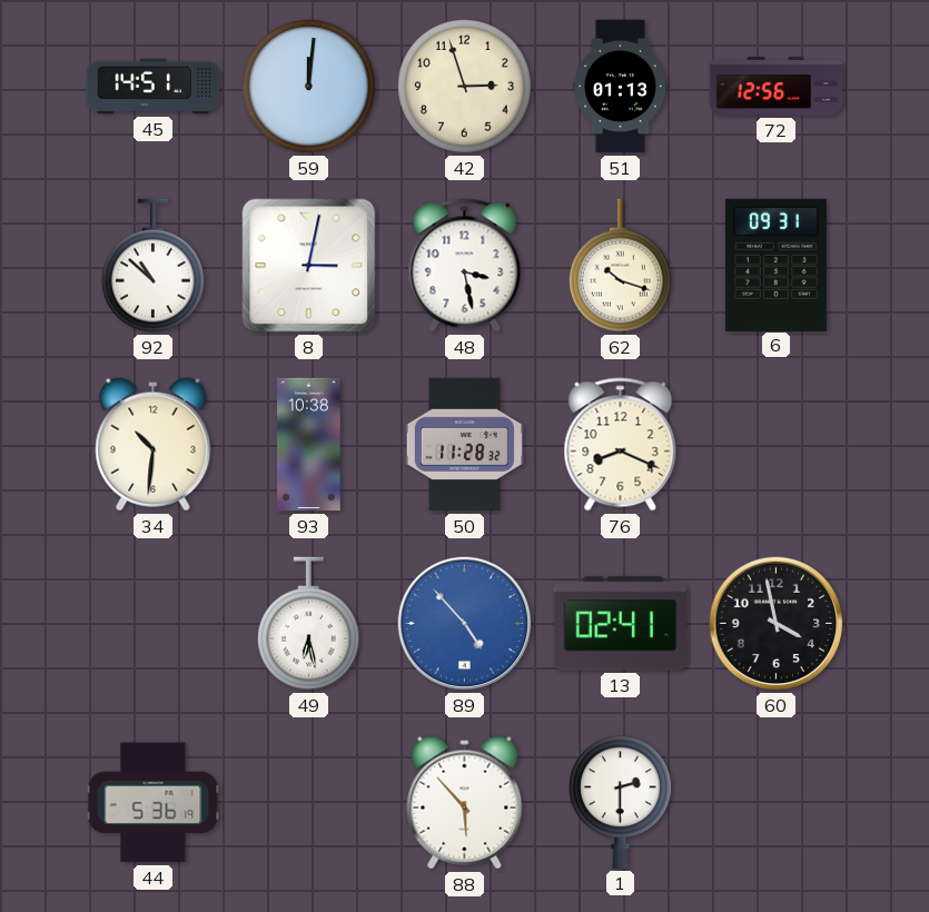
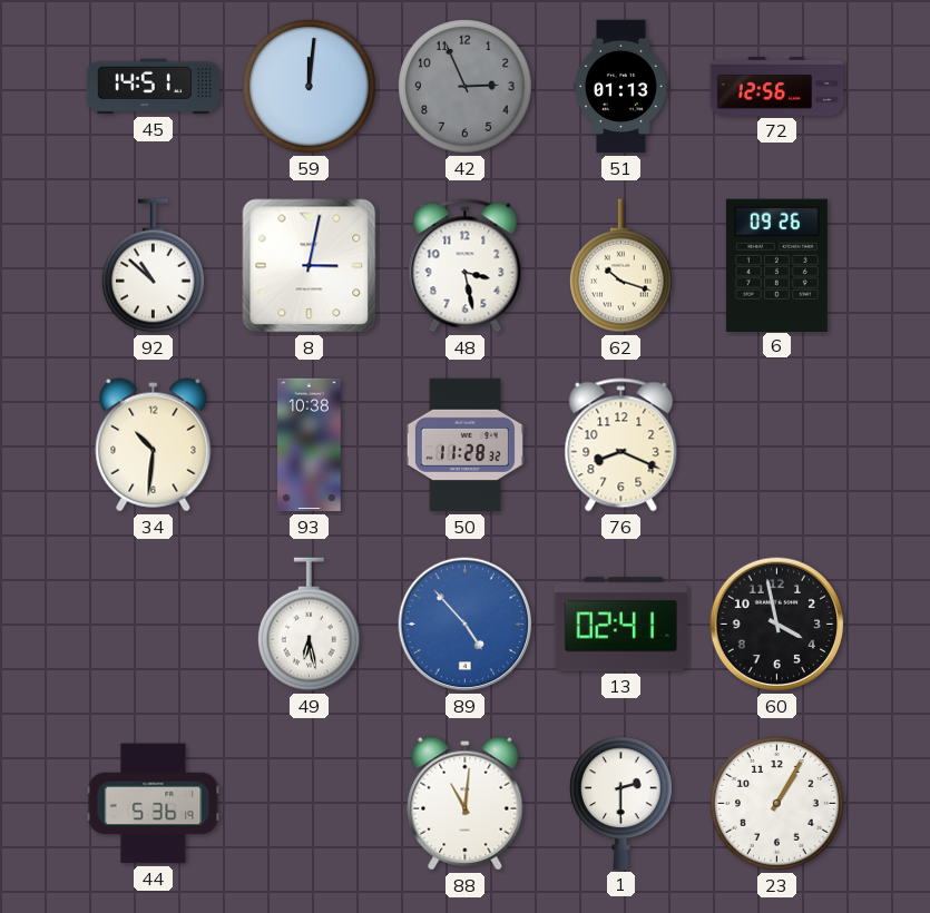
42: 2:57 -> 2:56 (466, 87)
42 dial: cream -> grey (466, 87)
6: 09:31 -> 09:26 (776, 265)
88: 5:53 -> 11:01 (466, 804)
23: none -> 1:05 (777, 804)
